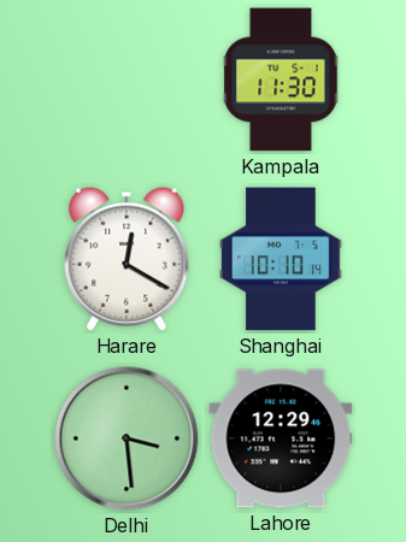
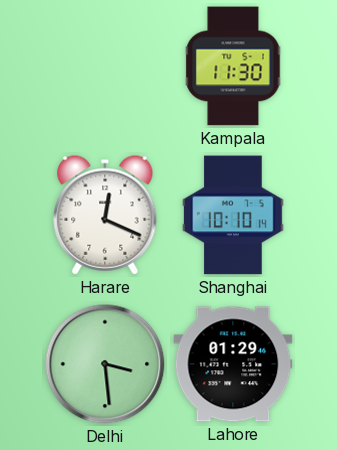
Harare: 12:20 -> 12:19 (105, 215)
Lahore: 12:29 -> 01:29 (233, 364)
